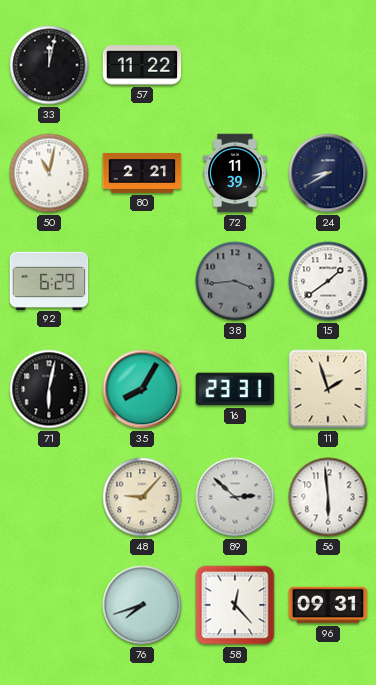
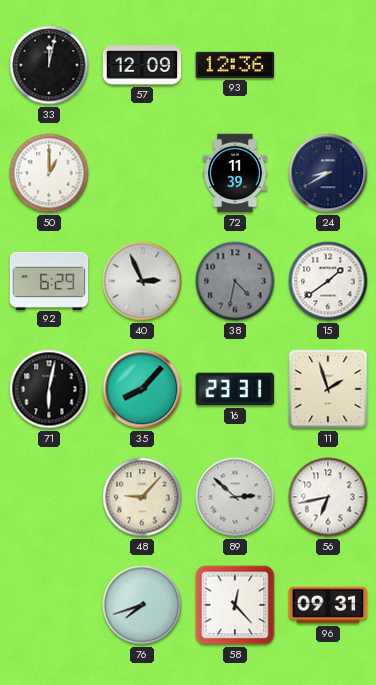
57: 11:22 -> 12:09 (142, 65)
93: none -> 12:36 (235, 65)
50: 11:02 -> 1:00 (49, 173)
80: 2:21 -> none (142, 173)
40: none -> 2:56 (142, 281)
38: 3:44 -> 4:32 (235, 281)
35: 8:05 -> 8:07 (142, 389)
56: 5:59 -> 6:43 (328, 497)
